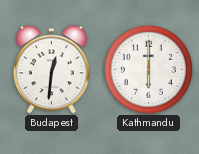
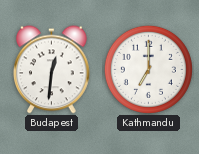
Kathmandu: 6:00 -> 7:00 (148, 69)
